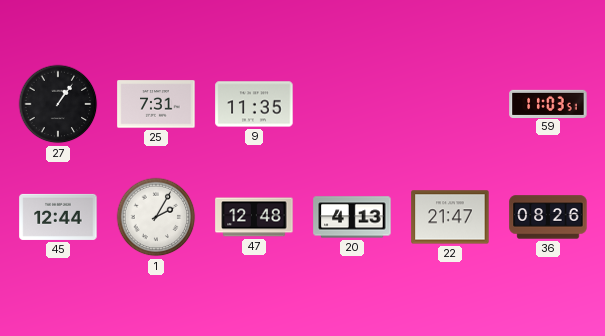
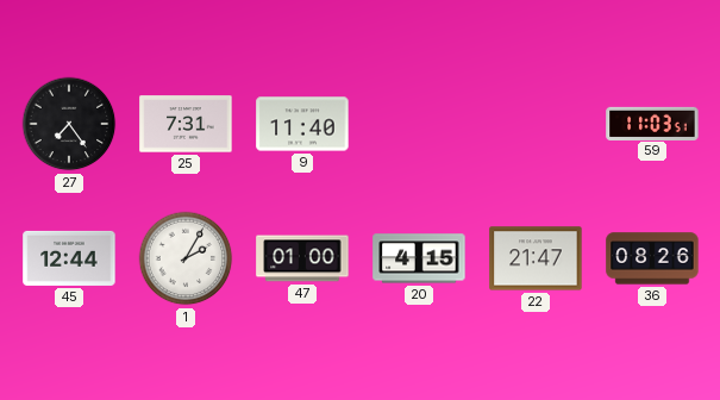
27: 1:06 -> 7:24 (69, 124)
9: 11:35 -> 11:40 (302, 124)
47: 12:48 -> 01:00 (302, 258)
20: 4:13 -> 4:15 (419, 258)
